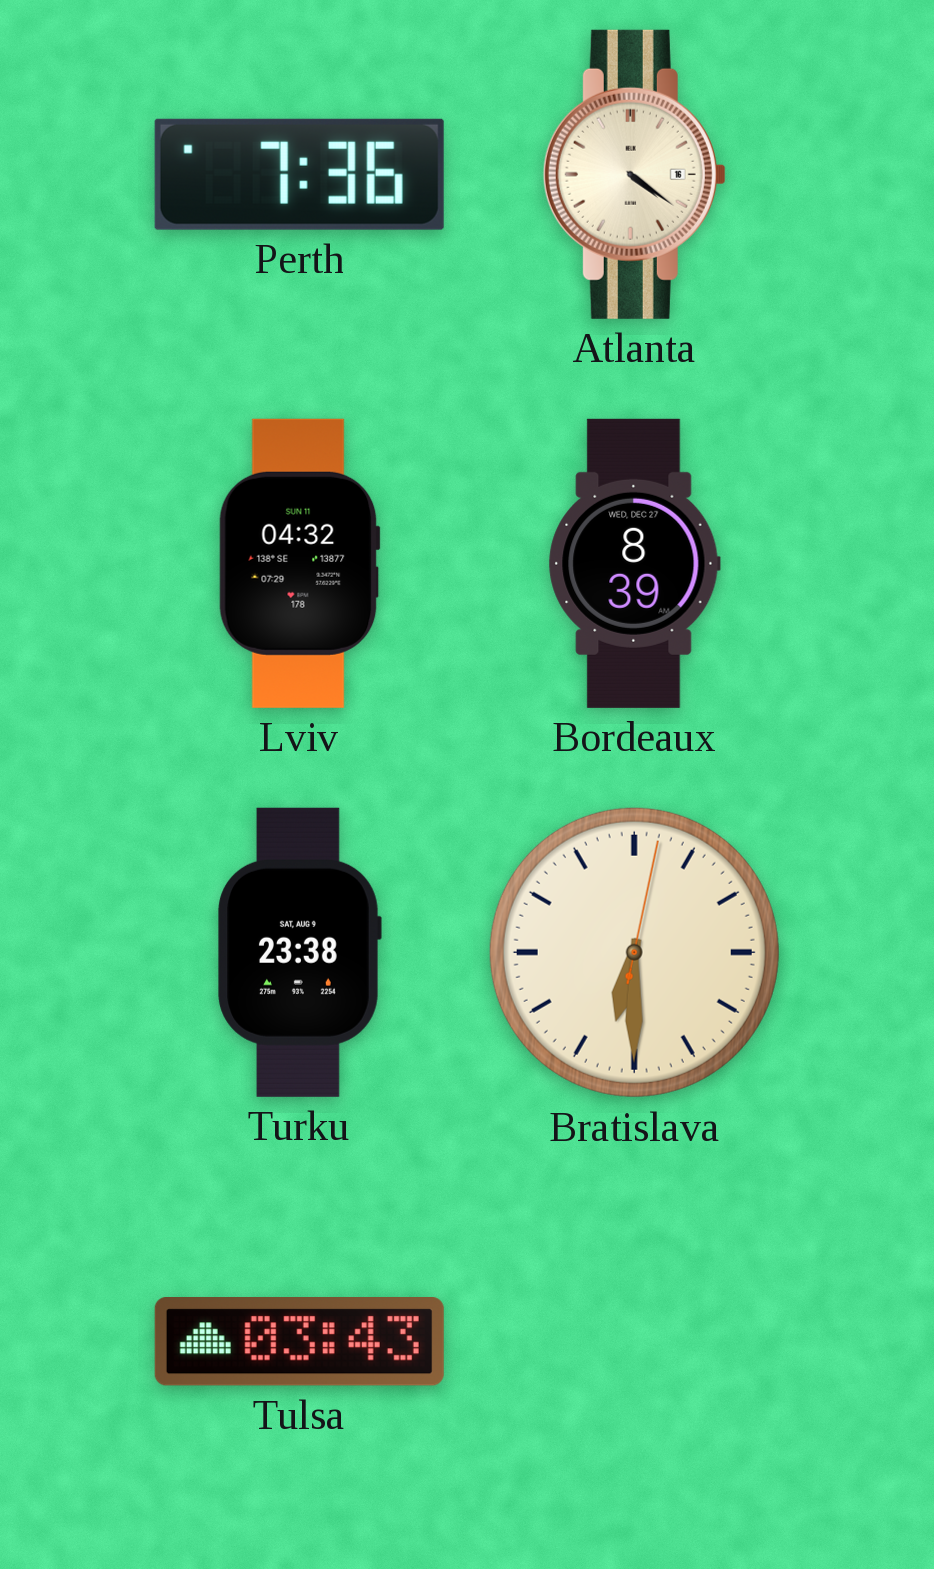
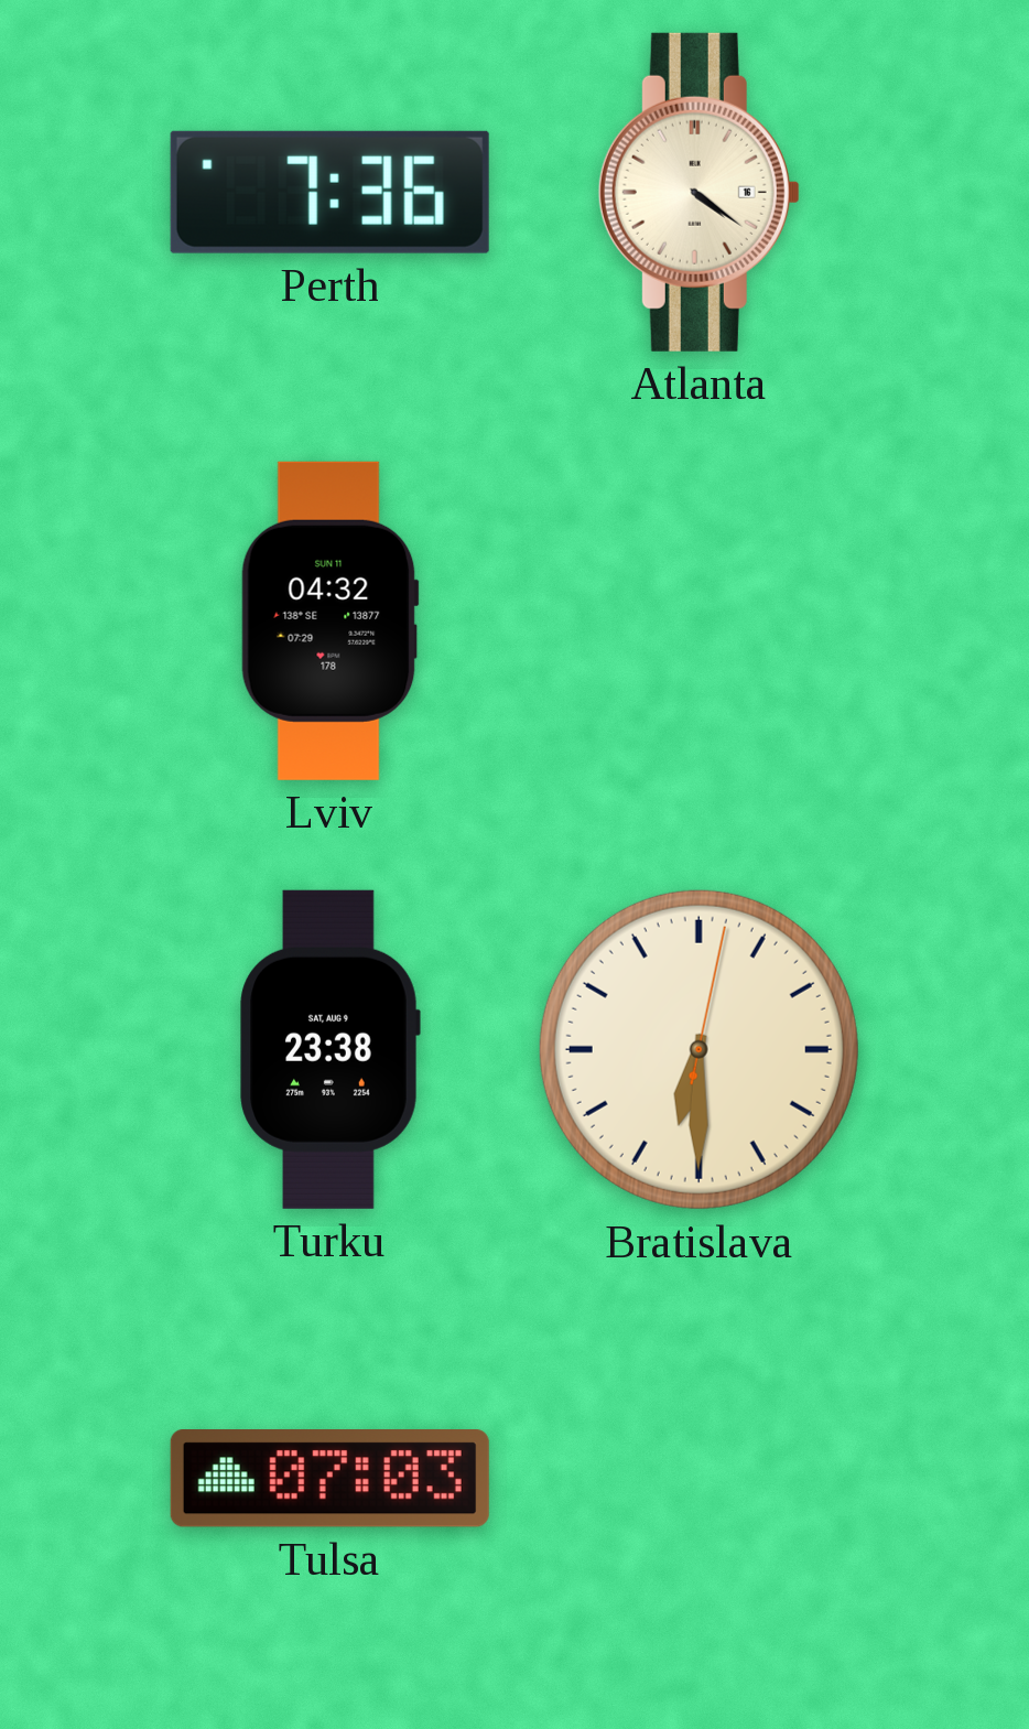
Bordeaux: 8:39 -> none (634, 563)
Tulsa: 03:43 -> 07:03 (329, 1479)
